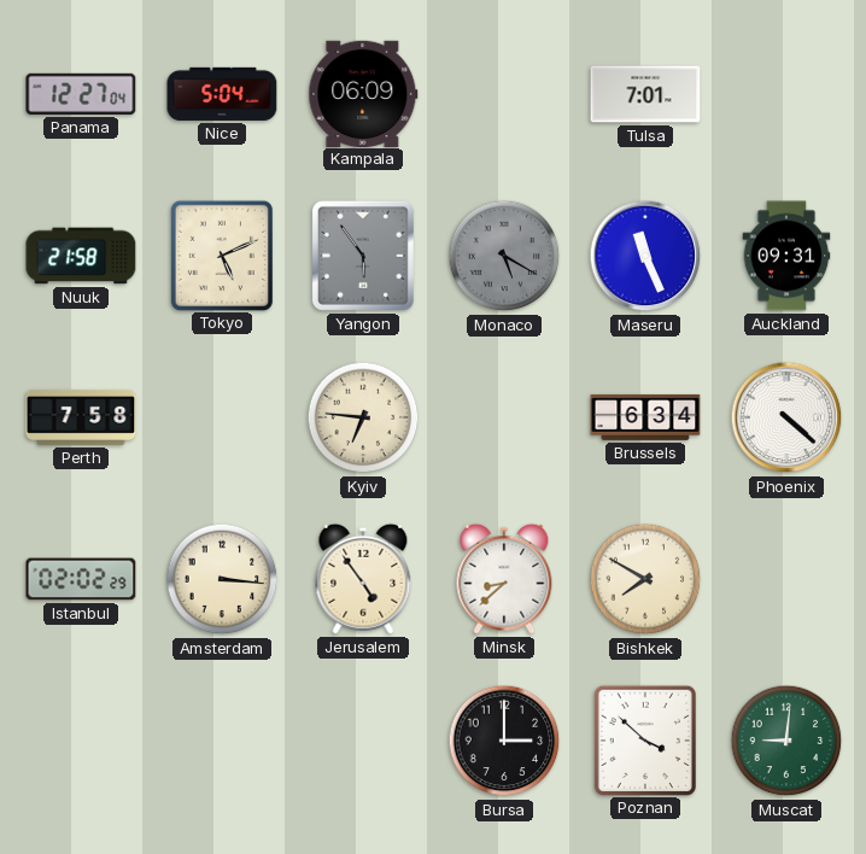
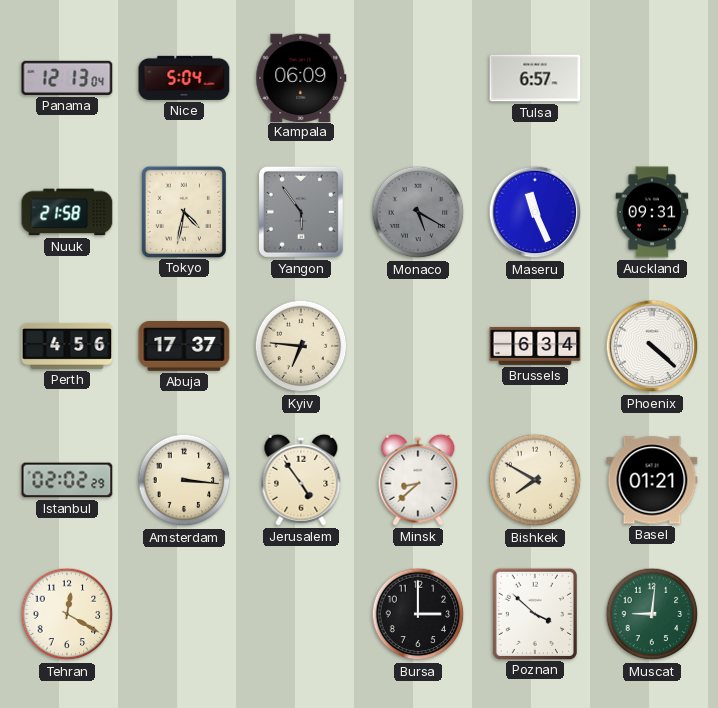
Panama: 12:27 -> 12:13 (67, 78)
Tulsa: 7:01 -> 6:57 (535, 78)
Tokyo: 5:11 -> 4:32 (184, 211)
Perth: 7:58 -> 4:56 (67, 346)
Abuja: none -> 17:37 (184, 347)
Basel: none -> 01:21 (652, 480)
Tehran: none -> 12:20 (67, 614)
